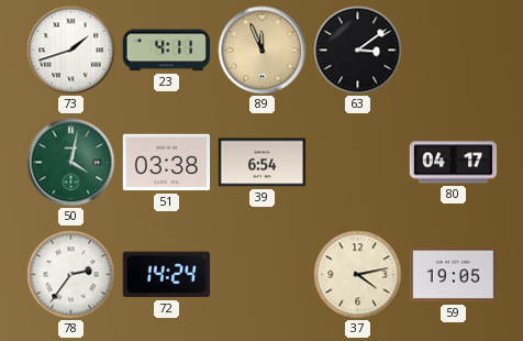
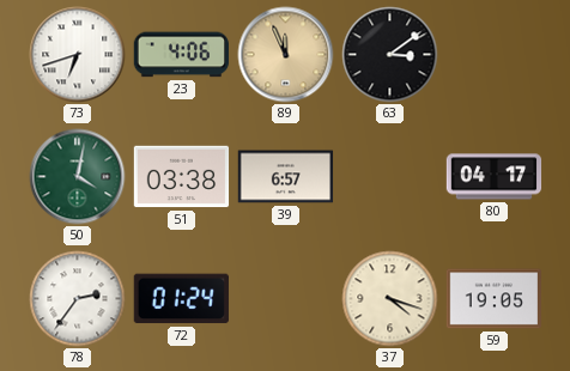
73: 1:42 -> 6:42 (78, 55)
23: 4:11 -> 4:06 (181, 55)
39: 6:54 -> 6:57 (286, 177)
72: 14:24 -> 01:24 (181, 299)
37: 4:13 -> 4:18 (390, 299)
